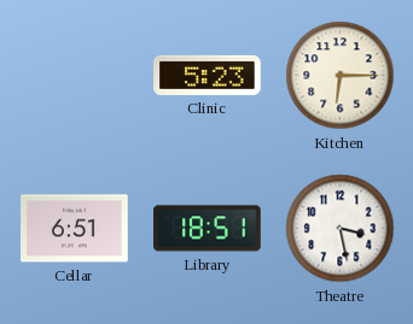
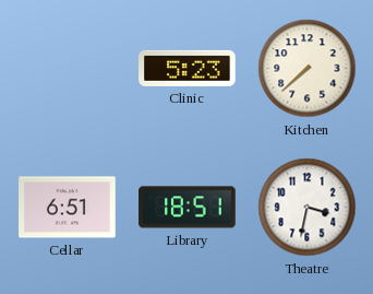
Kitchen: 6:15 -> 7:38 (308, 69)
Theatre: 3:28 -> 3:32 (308, 208)
